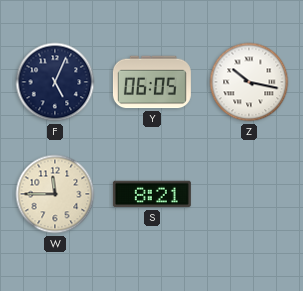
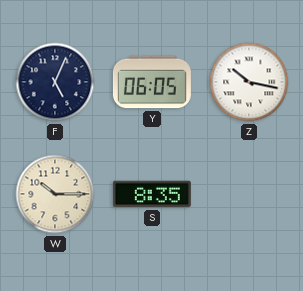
W: 11:45 -> 10:15 (55, 194)
S: 8:21 -> 8:35 (152, 194)
